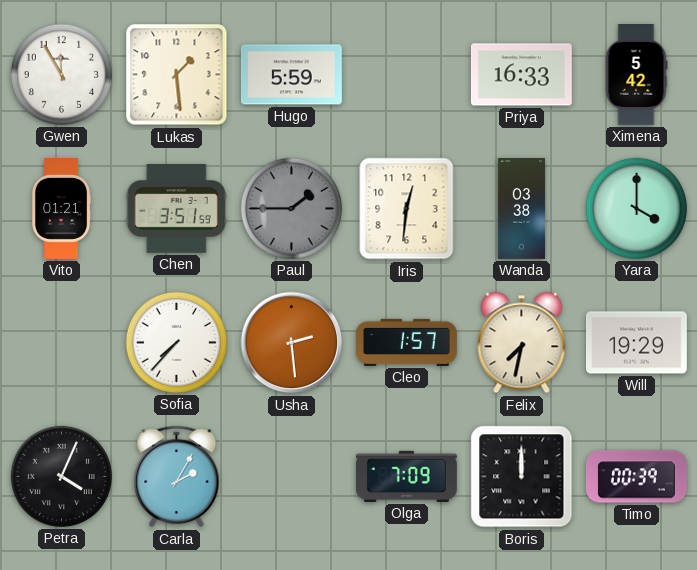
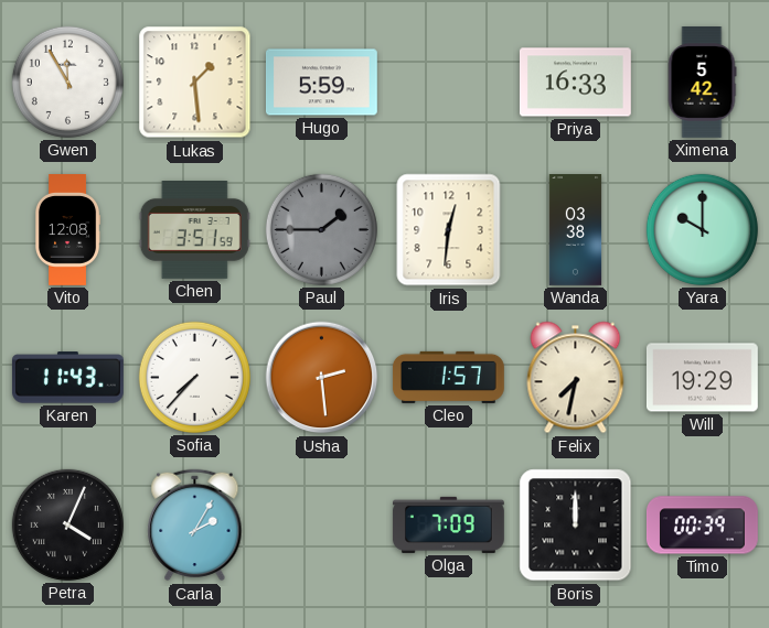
Vito: 01:21 -> 12:08 (67, 230)
Yara: 4:00 -> 10:00 (702, 229)
Karen: none -> 11:43 (67, 378)
